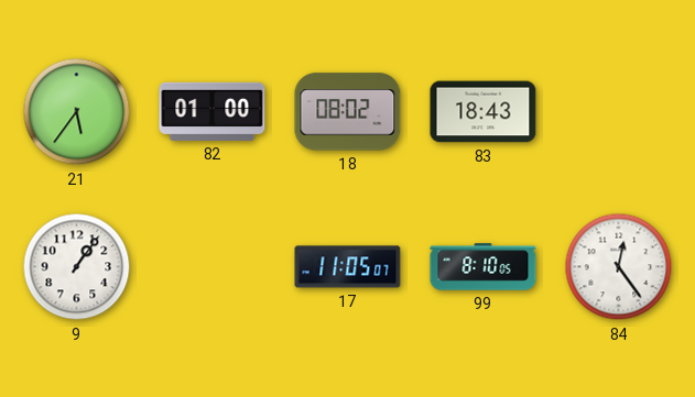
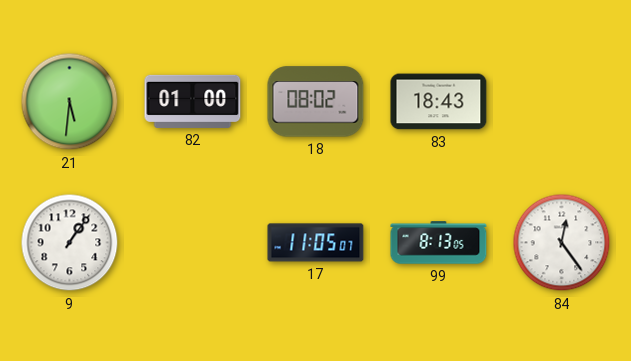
21: 5:36 -> 5:31 (70, 102)
99: 8:10 -> 8:13 (439, 243)
